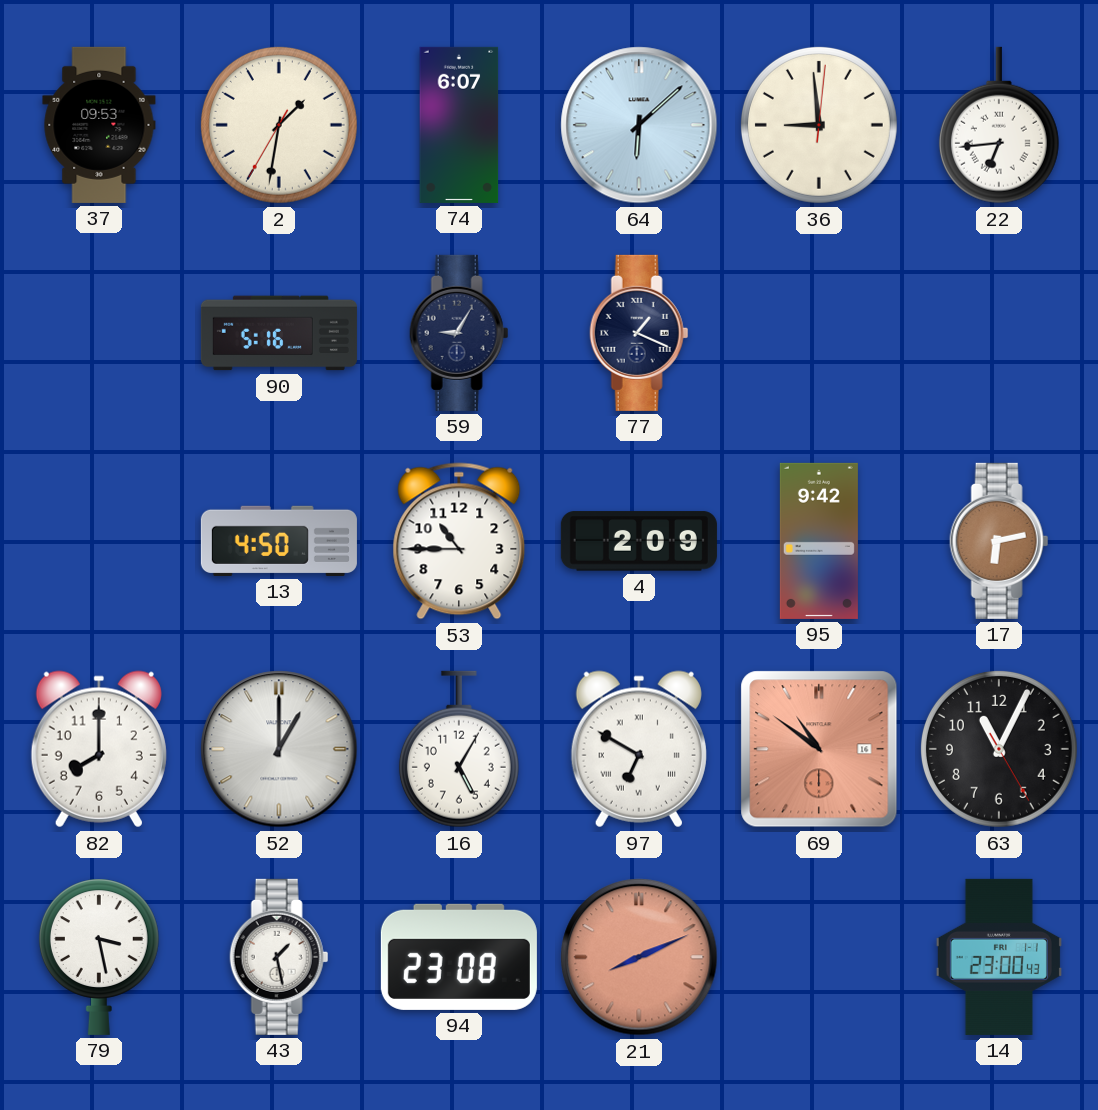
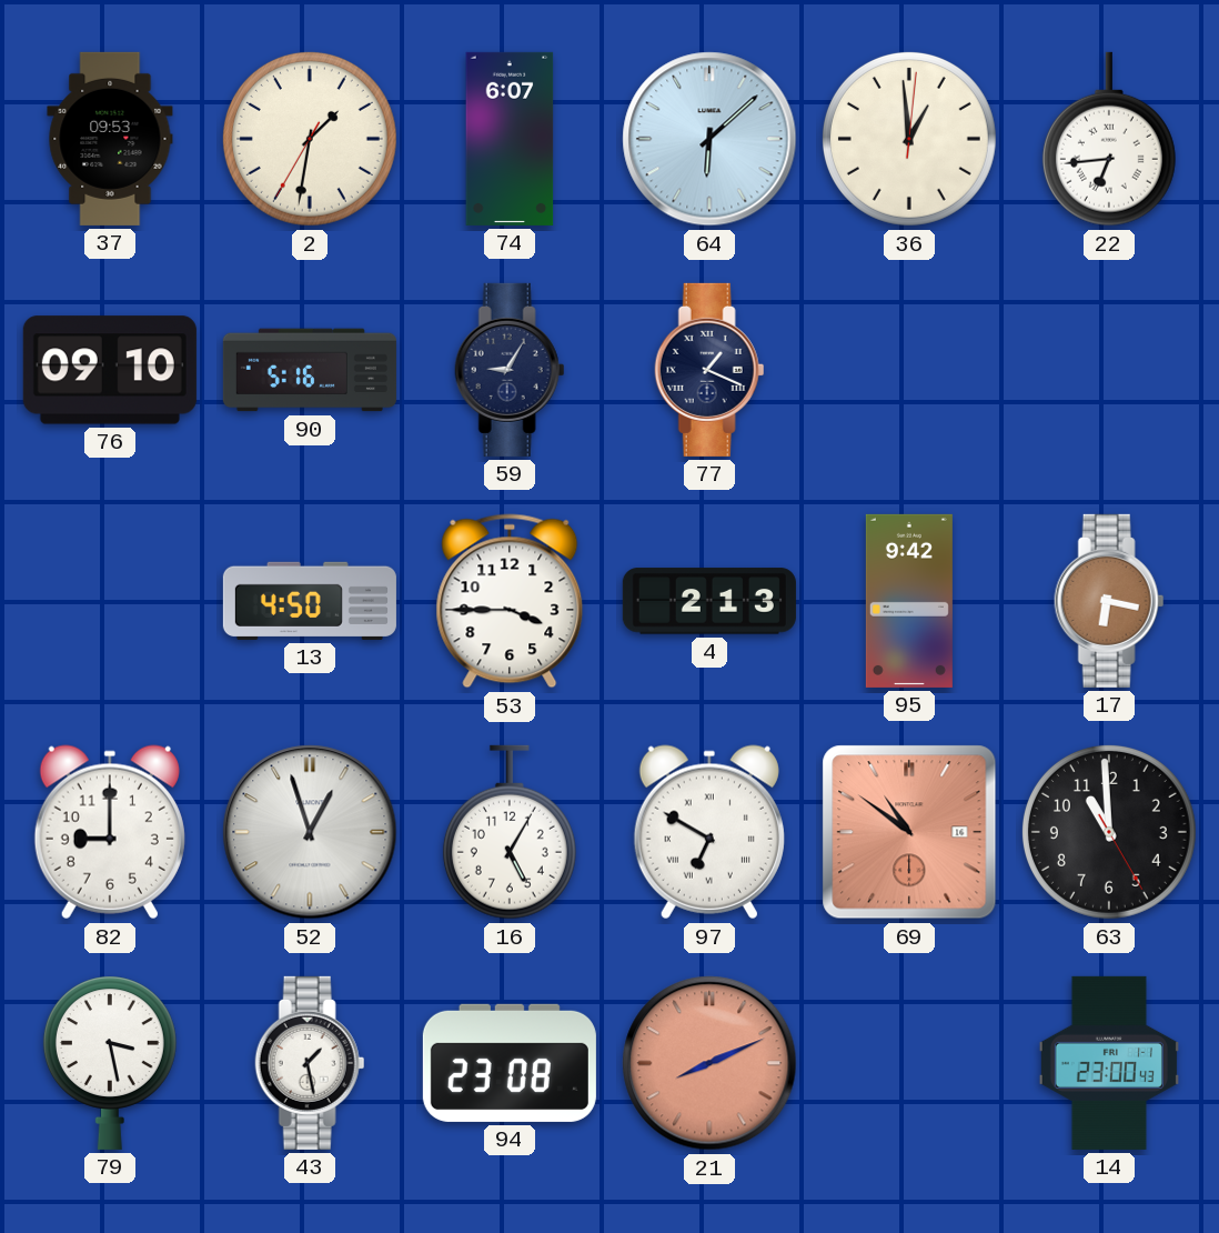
36: 8:59 -> 12:59 (909, 139)
76: none -> 09:10 (110, 370)
53: 10:45 -> 3:45 (510, 601)
4: 2:09 -> 2:13 (709, 601)
17: 6:13 -> 6:17 (1109, 601)
82: 8:00 -> 9:00 (110, 832)
52: 1:00 -> 12:57 (310, 832)
63: 11:04 -> 10:59 (1109, 832)
